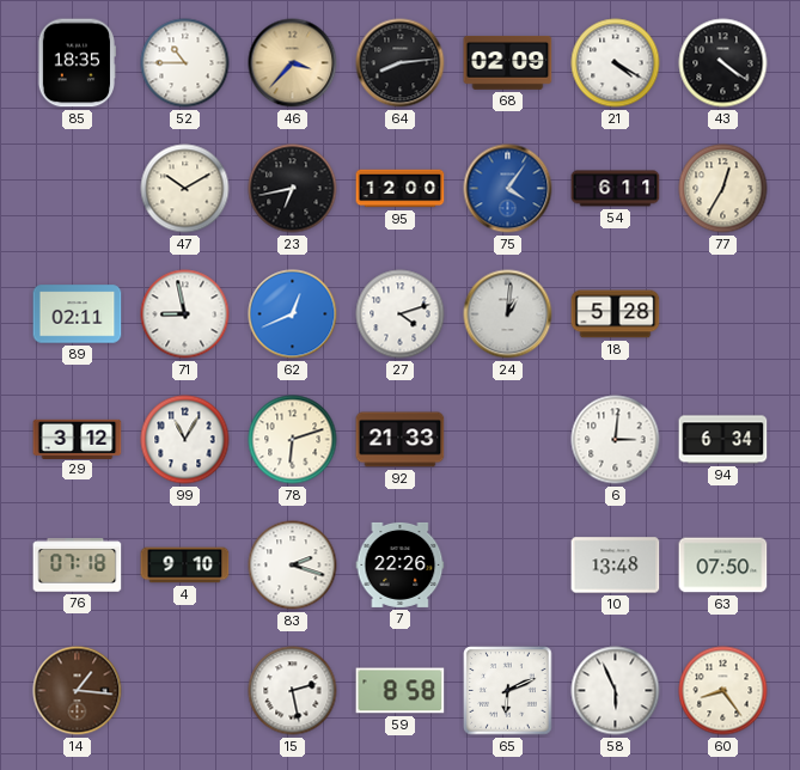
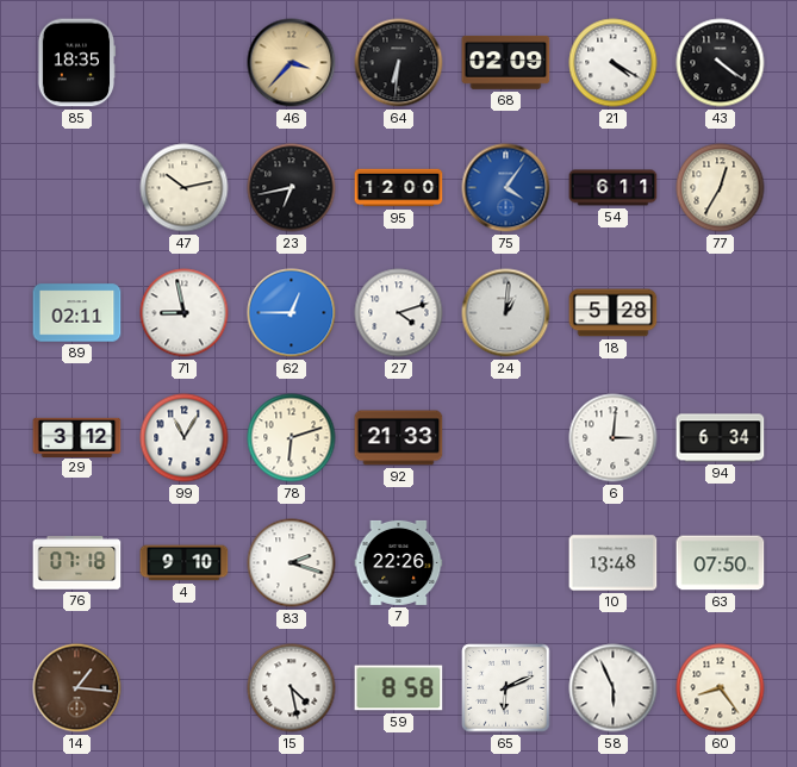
52: 10:45 -> none (185, 63)
64: 8:14 -> 6:31 (399, 63)
47: 10:10 -> 10:13 (185, 188)
62: 12:41 -> 12:45 (292, 313)
15: 2:28 -> 4:28 (292, 688)
